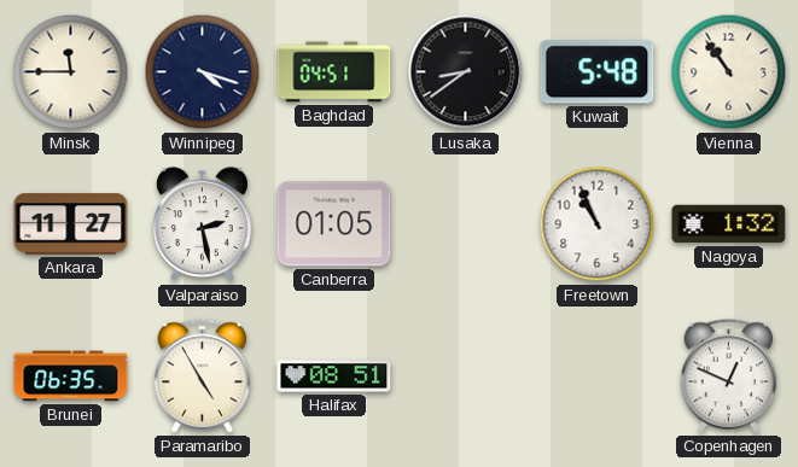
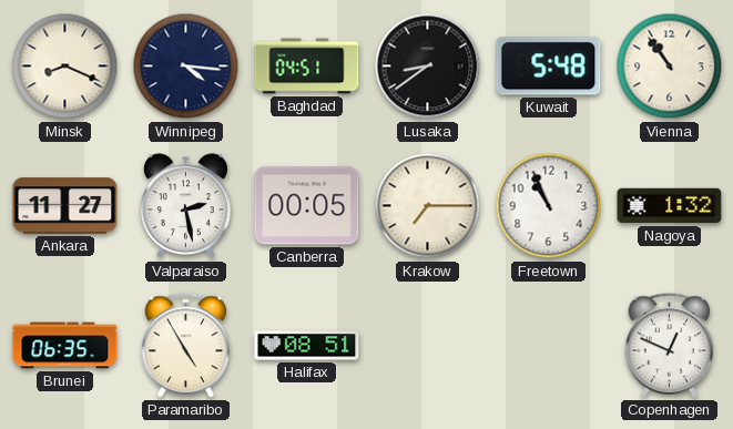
Minsk: 11:45 -> 8:19 (65, 67)
Winnipeg: 4:18 -> 4:16 (186, 67)
Canberra: 01:05 -> 00:05 (307, 206)
Krakow: none -> 7:15 (428, 206)
